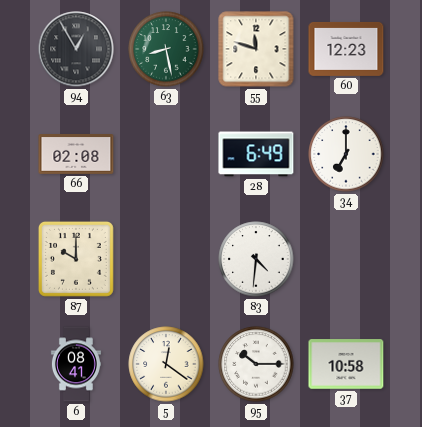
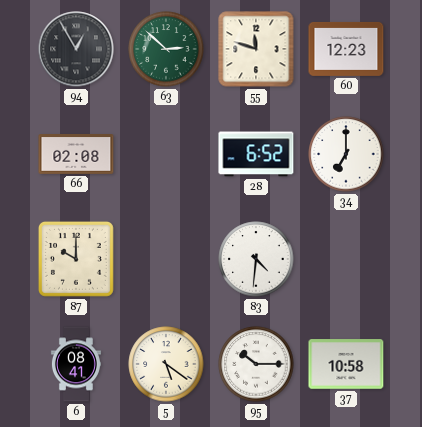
63: 8:28 -> 2:52 (166, 49)
28: 6:49 -> 6:52 (256, 154)
5: 12:21 -> 5:21 (166, 364)
